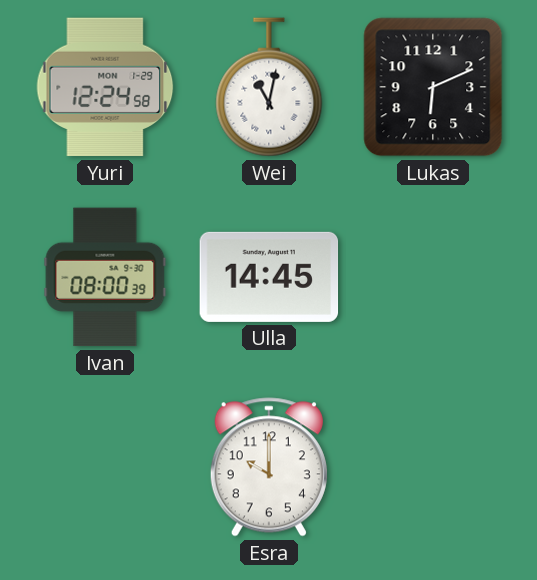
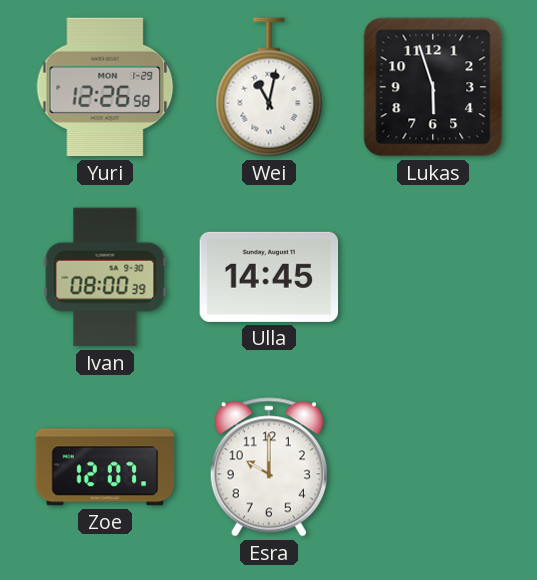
Yuri: 12:24 -> 12:26 (105, 87)
Lukas: 6:11 -> 5:57 (433, 87)
Zoe: none -> 12:07 (105, 467)
